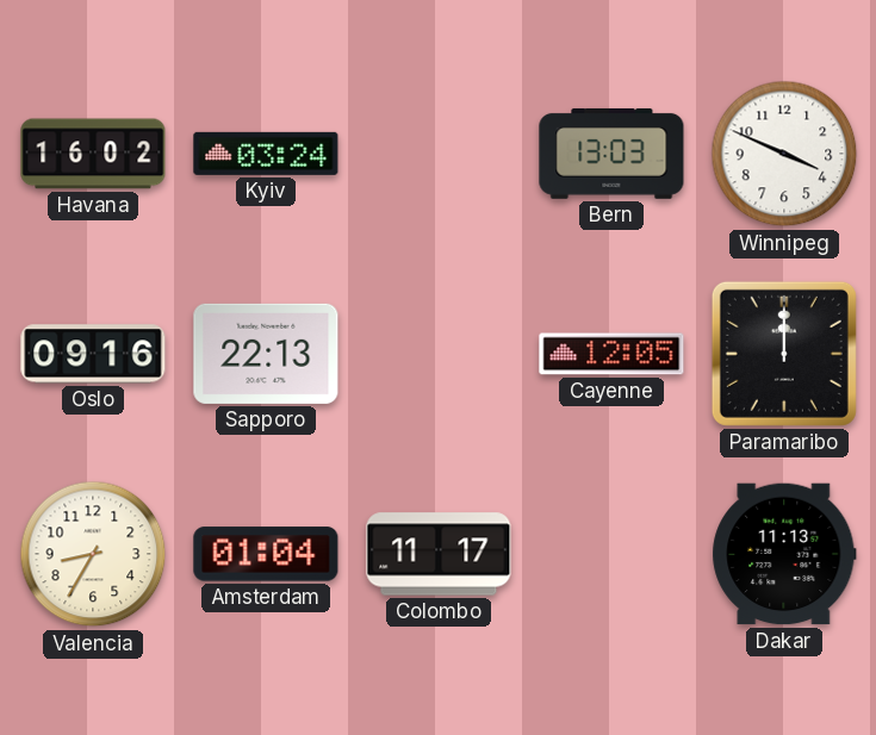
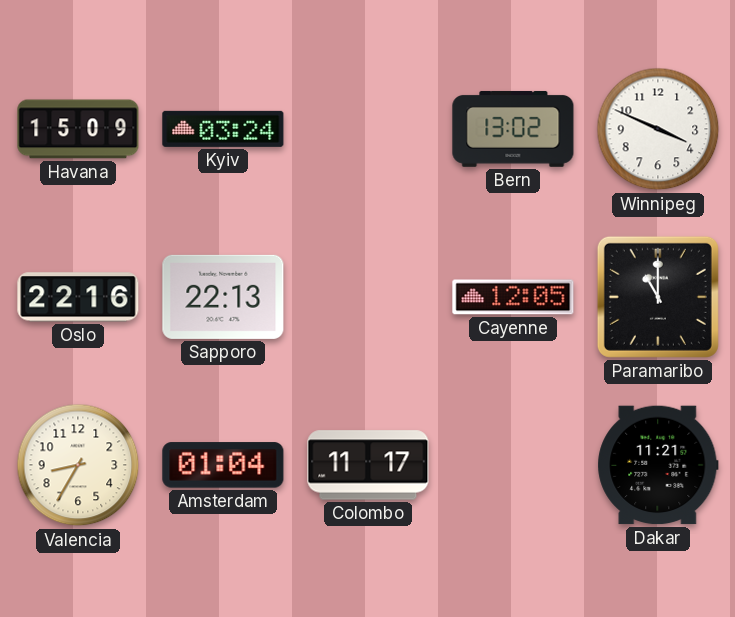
Havana: 16:02 -> 15:09 (78, 129)
Bern: 13:03 -> 13:02 (513, 129)
Oslo: 09:16 -> 22:16 (78, 297)
Paramaribo: 12:00 -> 11:00 (658, 297)
Dakar: 11:13 -> 11:21 (658, 465)
